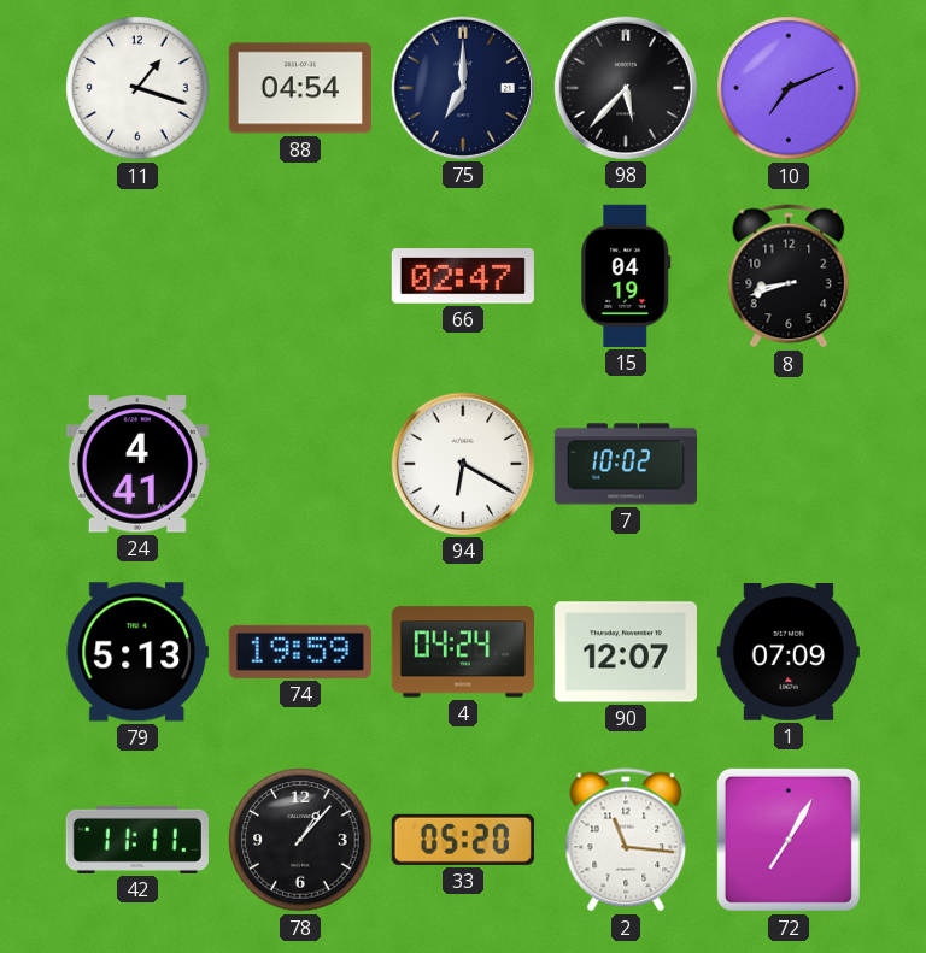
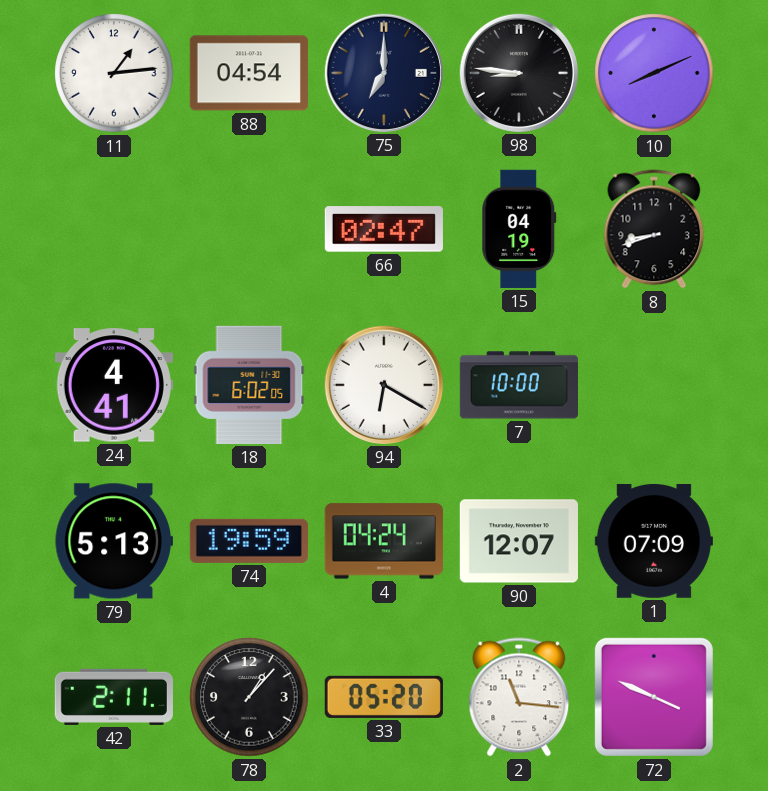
11: 1:18 -> 1:14 (114, 73)
98: 5:37 -> 8:46 (519, 73)
10: 7:11 -> 8:11 (654, 73)
18: none -> 6:02 (249, 385)
7: 10:02 -> 10:00 (519, 385)
42: 11:11 -> 2:11 (114, 697)
72: 7:05 -> 3:49 (654, 697)
